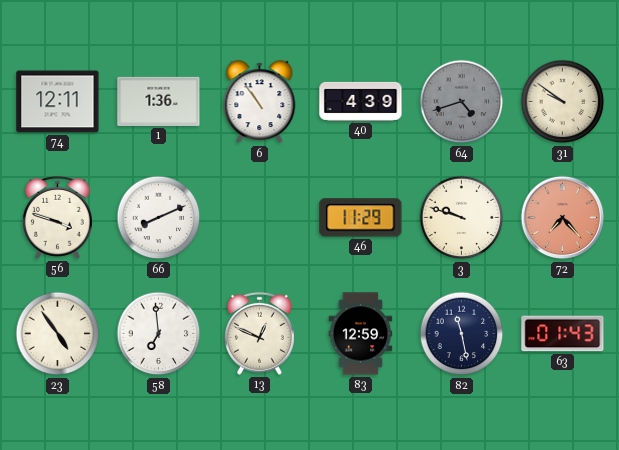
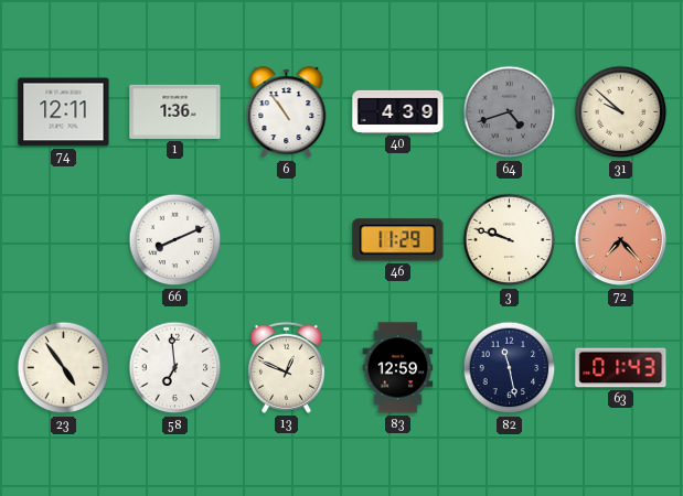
31: 9:51 -> 9:52 (621, 112)
56: 3:48 -> none (57, 217)
